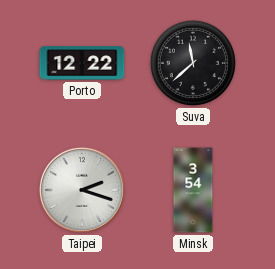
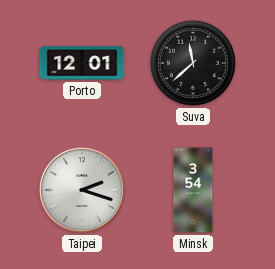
Porto: 12:22 -> 12:01 (82, 63)
